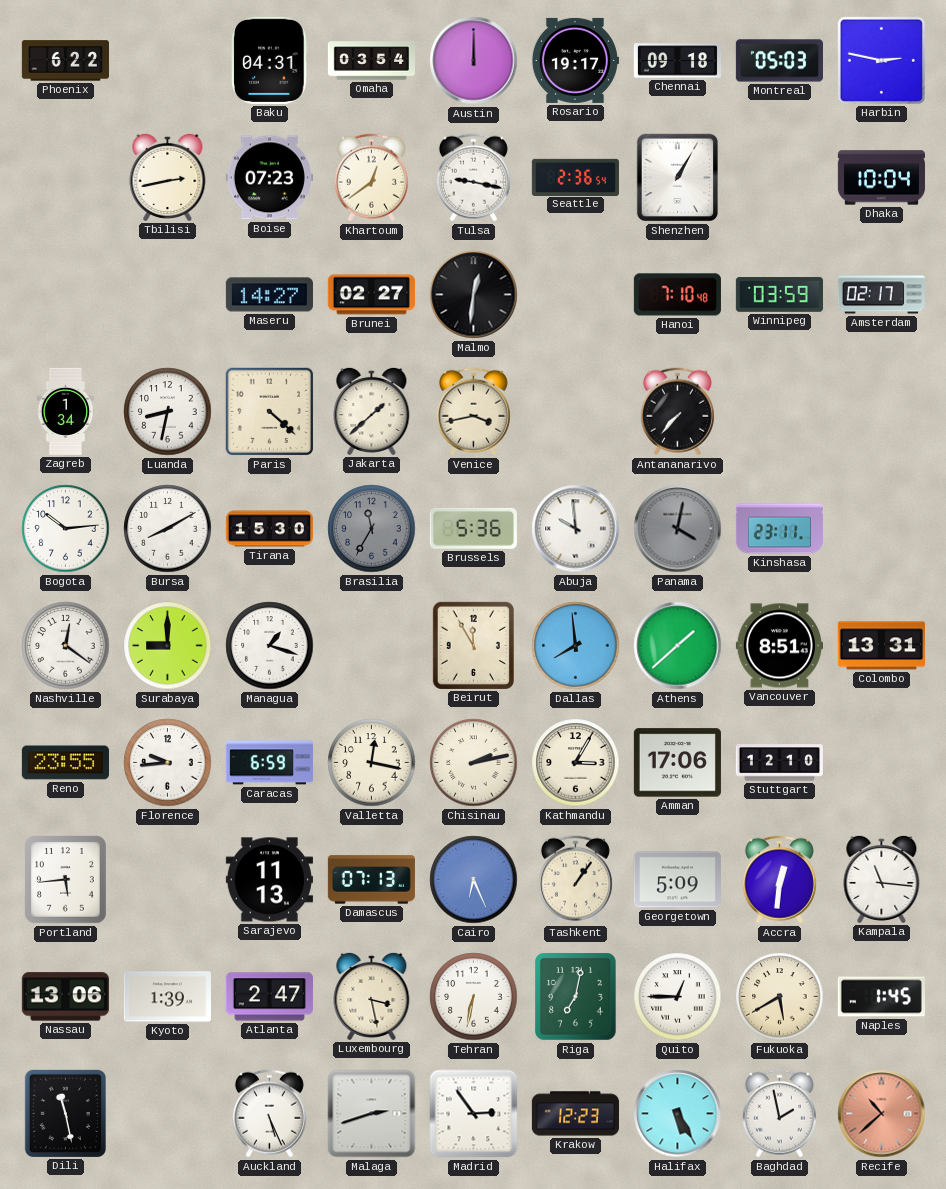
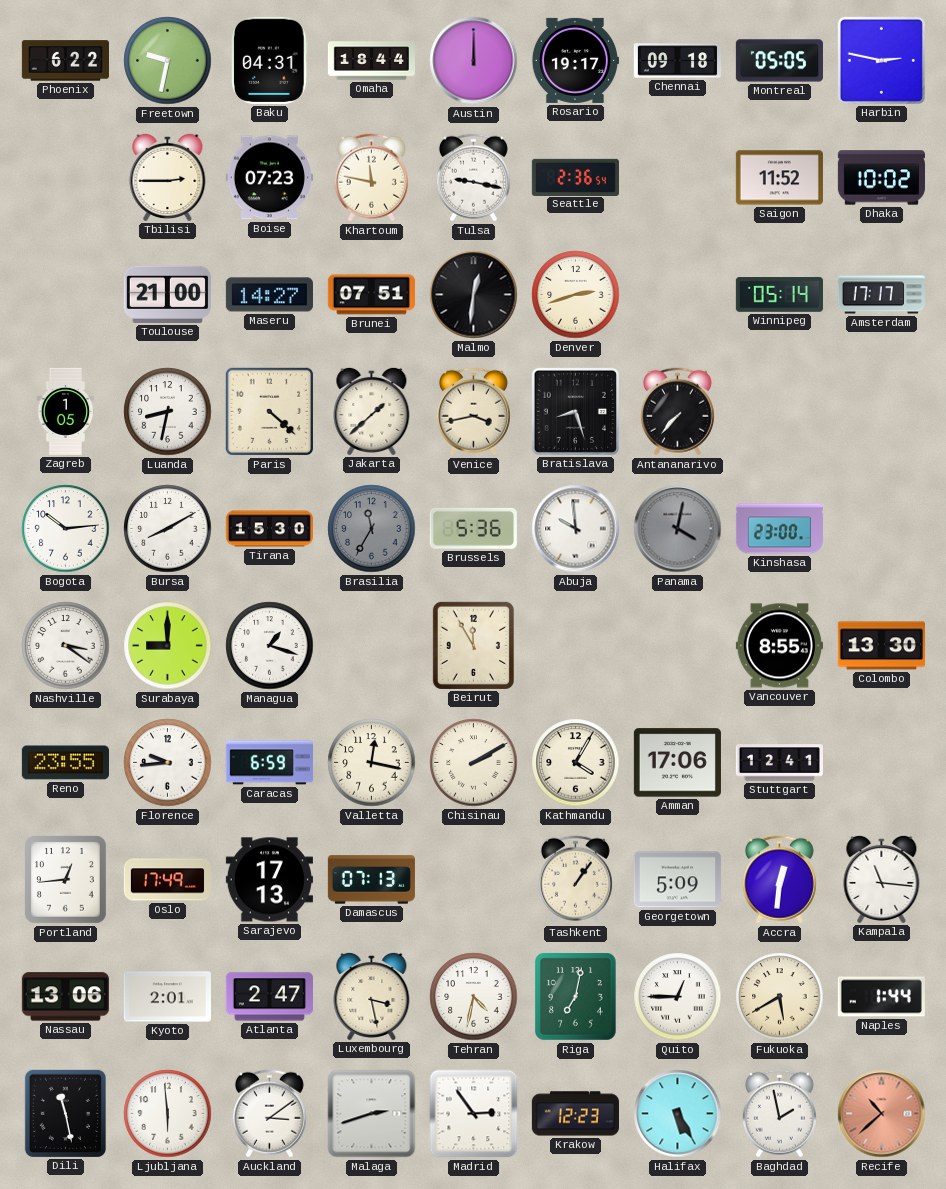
Freetown: none -> 9:32 (168, 61)
Omaha: 03:54 -> 18:44 (371, 61)
Montreal: 05:03 -> 05:05 (779, 61)
Tbilisi: 2:43 -> 2:45 (168, 177)
Khartoum: 12:39 -> 11:47 (371, 178)
Shenzhen: 1:05 -> none (677, 178)
Saigon: none -> 11:52 (779, 178)
Dhaka: 10:04 -> 10:02 (881, 178)
Toulouse: none -> 21:00 (167, 294)
Brunei: 02:27 -> 07:51 (371, 295)
Denver: none -> 2:42 (576, 295)
Hanoi: 7:10 -> none (677, 295)
Winnipeg: 03:59 -> 05:14 (779, 295)
Amsterdam: 02:17 -> 17:17 (881, 295)
Zagreb: 1:34 -> 1:05 (66, 411)
Bratislava: none -> 8:27 (575, 411)
Kinshasa: 23:11 -> 23:00 (779, 529)
Nashville: 12:21 -> 3:21 (66, 646)
Dallas: 7:59 -> none (576, 646)
Athens: 1:38 -> none (678, 646)
Vancouver: 8:51 -> 8:55 (779, 646)
Colombo: 13:31 -> 13:30 (881, 646)
Chisinau: 2:13 -> 2:10 (474, 763)
Kathmandu: 3:05 -> 4:05 (576, 763)
Stuttgart: 12:10 -> 12:41 (779, 763)
Portland: 5:44 -> 12:44 (66, 880)
Oslo: none -> 17:49 (167, 880)
Sarajevo: 11:13 -> 17:13 (269, 880)
Cairo: 6:26 -> none (474, 880)
Kyoto: 1:39 -> 2:01 (167, 997)
Tehran: 6:32 -> 4:32 (474, 997)
Naples: 1:45 -> 1:44 (881, 997)
Ljubljana: none -> 5:59 (168, 1114)
Auckland: 5:26 -> 3:09 (269, 1114)
